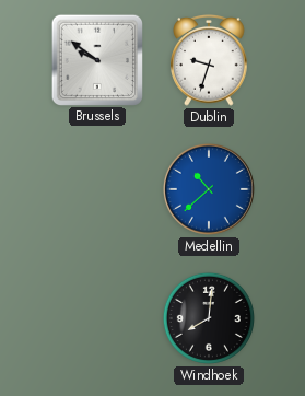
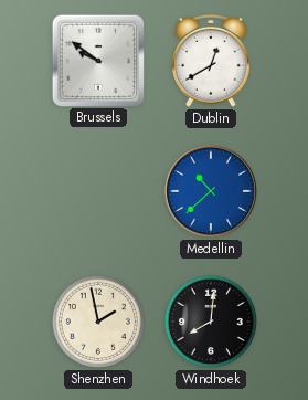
Dublin: 9:33 -> 12:40 (211, 61)
Shenzhen: none -> 1:58 (98, 322)
